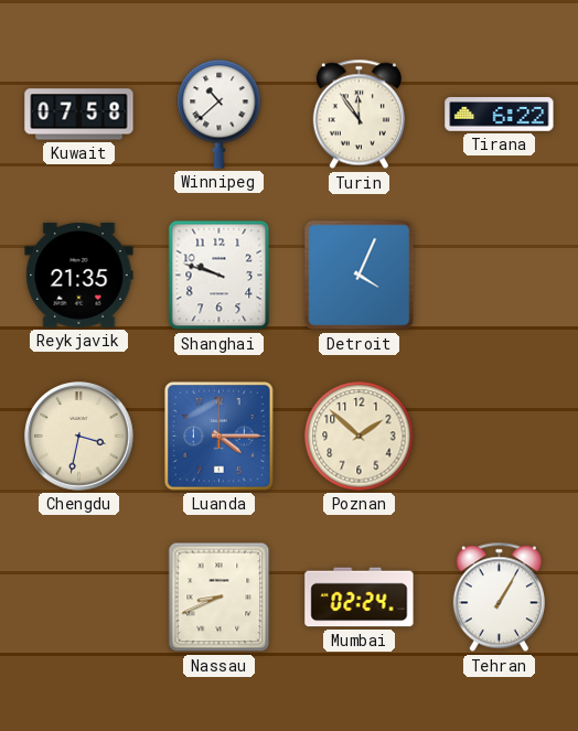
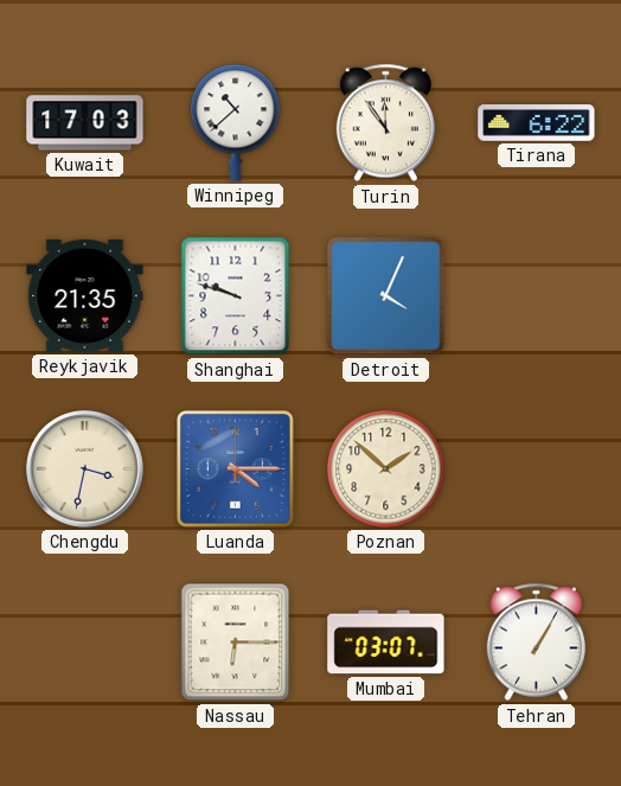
Kuwait: 07:58 -> 17:03 (85, 123)
Nassau: 8:41 -> 6:15 (236, 643)
Mumbai: 02:24 -> 03:07 (386, 643)
